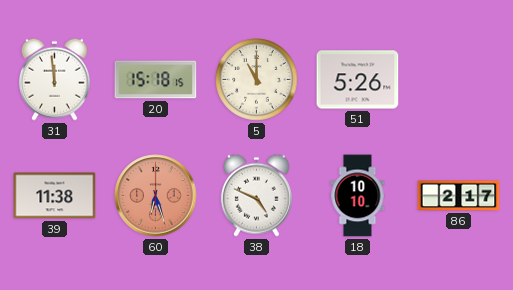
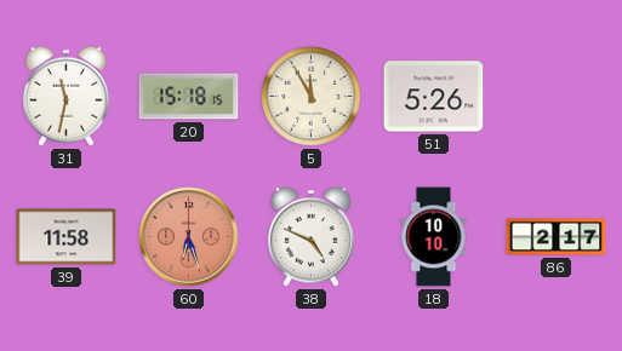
31: 11:59 -> 11:32 (65, 96)
5: 11:00 -> 11:55 (312, 97)
39: 11:38 -> 11:58 (67, 237)
